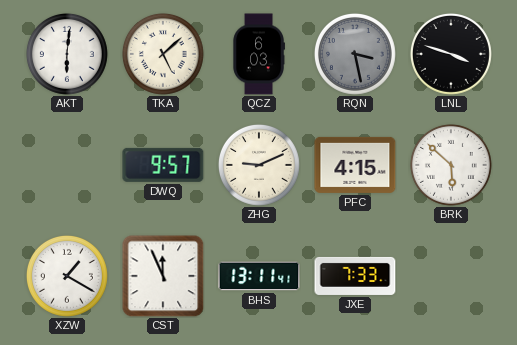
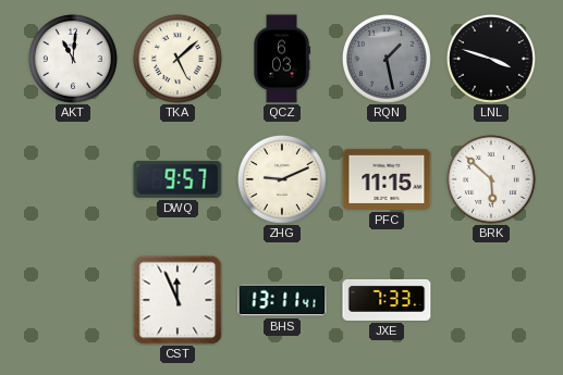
AKT: 6:01 -> 11:01 (73, 59)
RQN: 3:28 -> 1:28 (387, 59)
PFC: 4:15 -> 11:15 (387, 179)
XZW: 1:20 -> none (67, 276)
